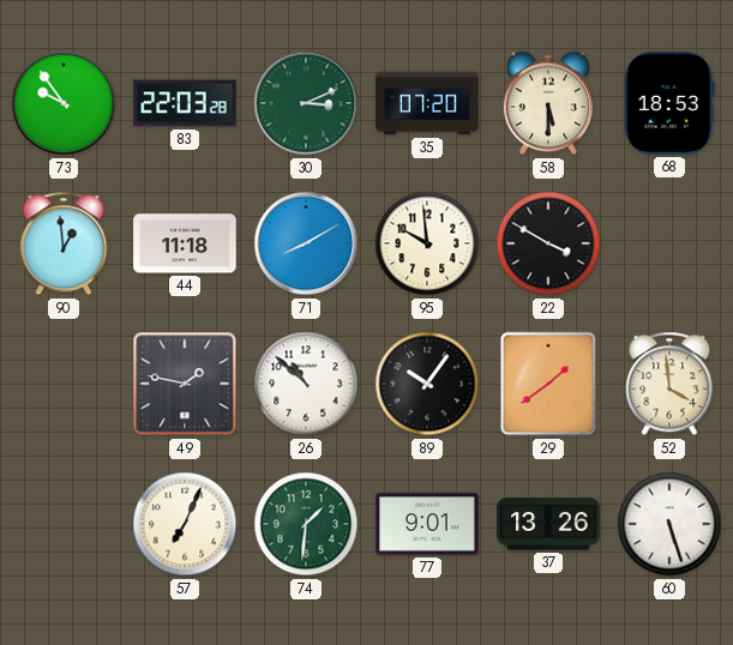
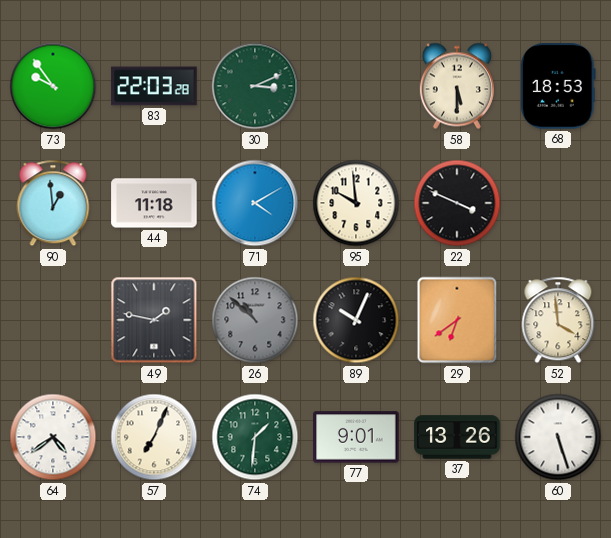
35: 07:20 -> none (427, 103)
71: 8:10 -> 4:10 (255, 203)
22: 3:50 -> 3:49 (457, 203)
26 dial: white -> grey (255, 320)
89: 10:06 -> 10:04 (356, 320)
29: 1:39 -> 6:39 (457, 320)
64: none -> 4:39 (53, 437)
